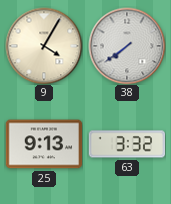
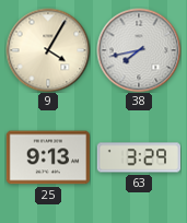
38: 7:39 -> 7:43 (139, 50)
63: 3:32 -> 3:29 (139, 157)
